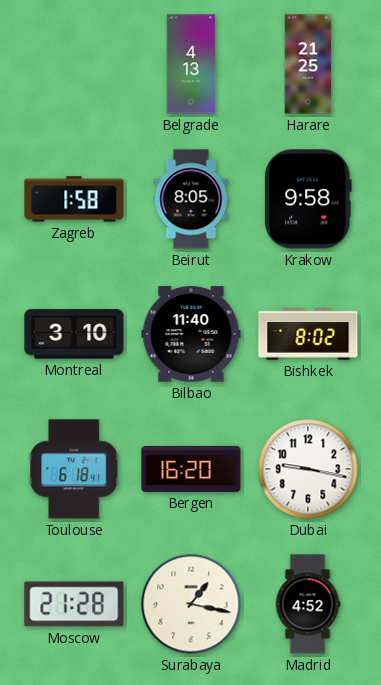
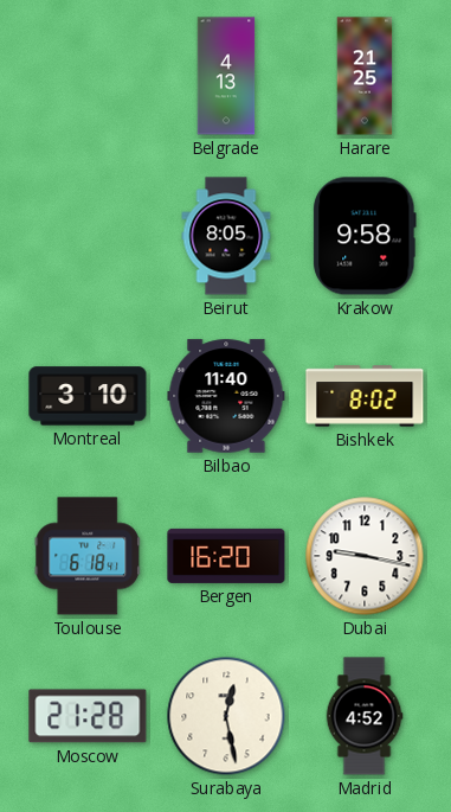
Zagreb: 1:58 -> none (74, 199)
Surabaya: 1:17 -> 12:28 (226, 716)
